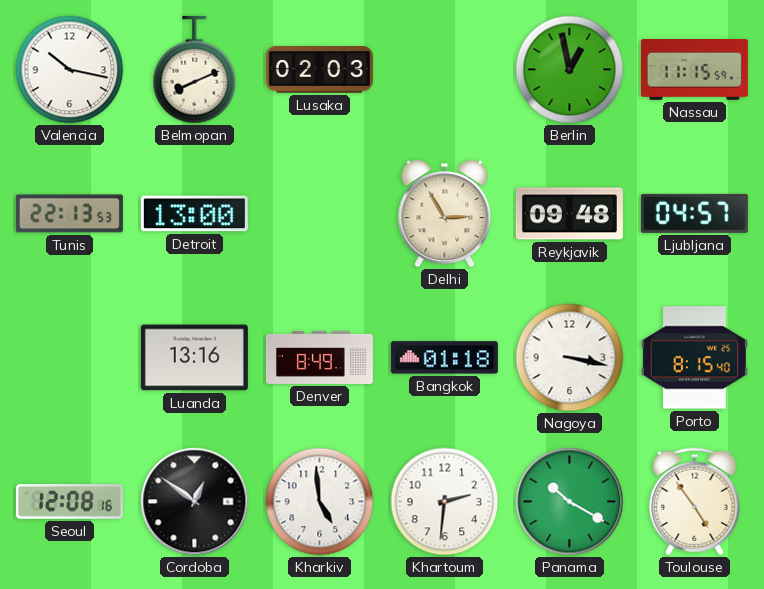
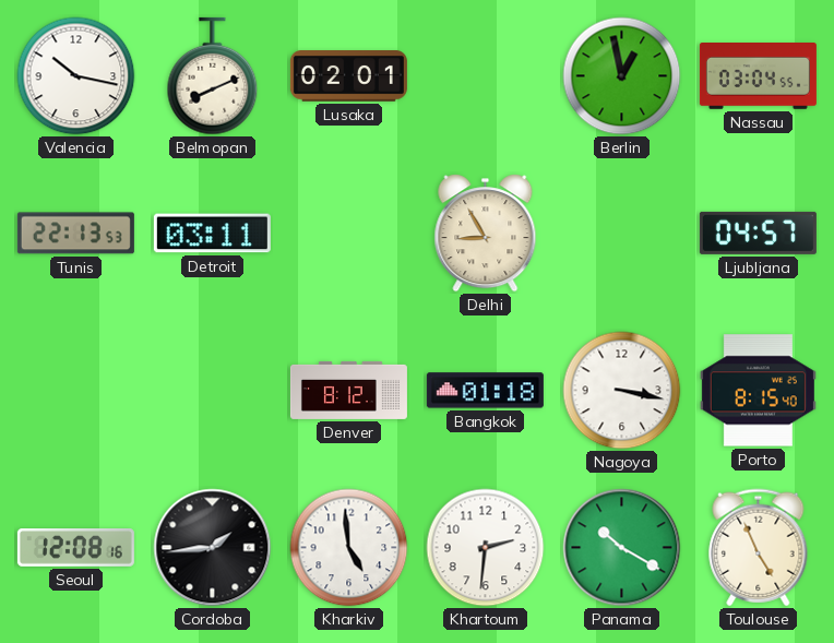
Lusaka: 02:03 -> 02:01 (348, 76)
Nassau: 11:15 -> 03:04 (758, 76)
Detroit: 13:00 -> 03:11 (212, 234)
Delhi: 2:55 -> 8:55 (486, 234)
Reykjavik: 09:48 -> none (569, 214)
Luanda: 13:16 -> none (194, 358)
Denver: 8:49 -> 8:12 (348, 390)
Cordoba: 12:51 -> 1:44 (213, 548)
Toulouse: 4:54 -> 4:56 (759, 548)
